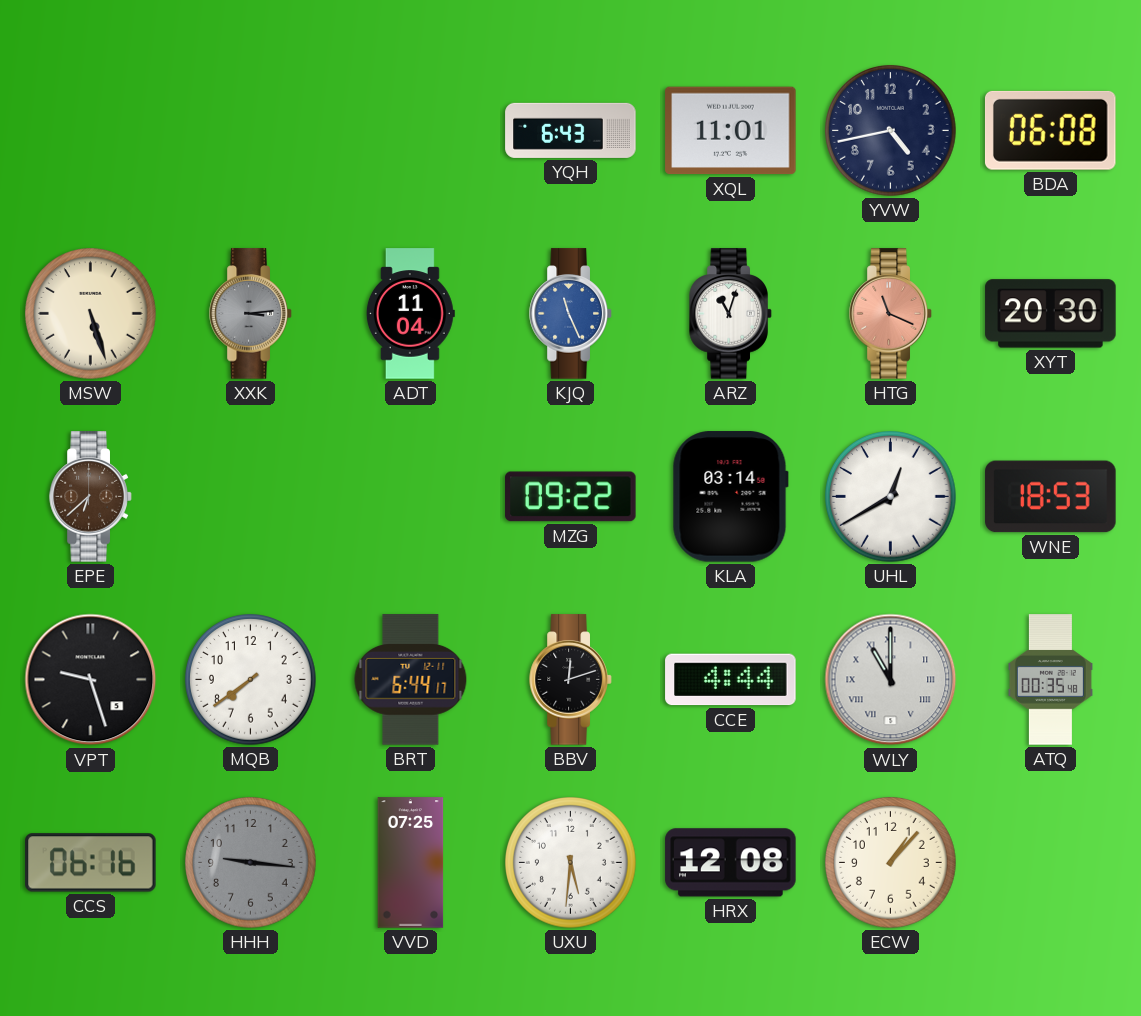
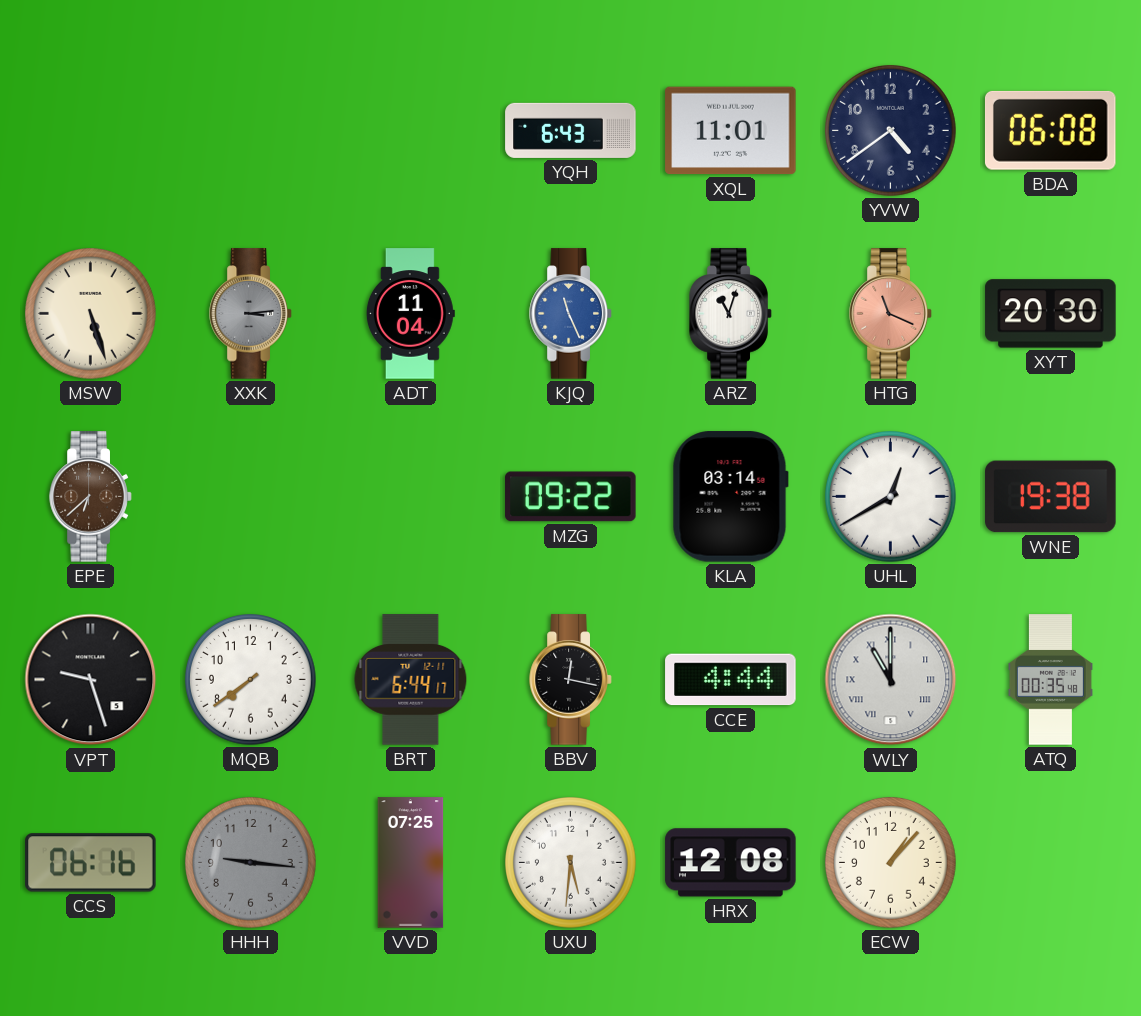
YVW: 4:43 -> 4:39 (891, 131)
WNE: 18:53 -> 19:38 (1051, 497)
BBV: 12:12 -> 12:17 (571, 680)
